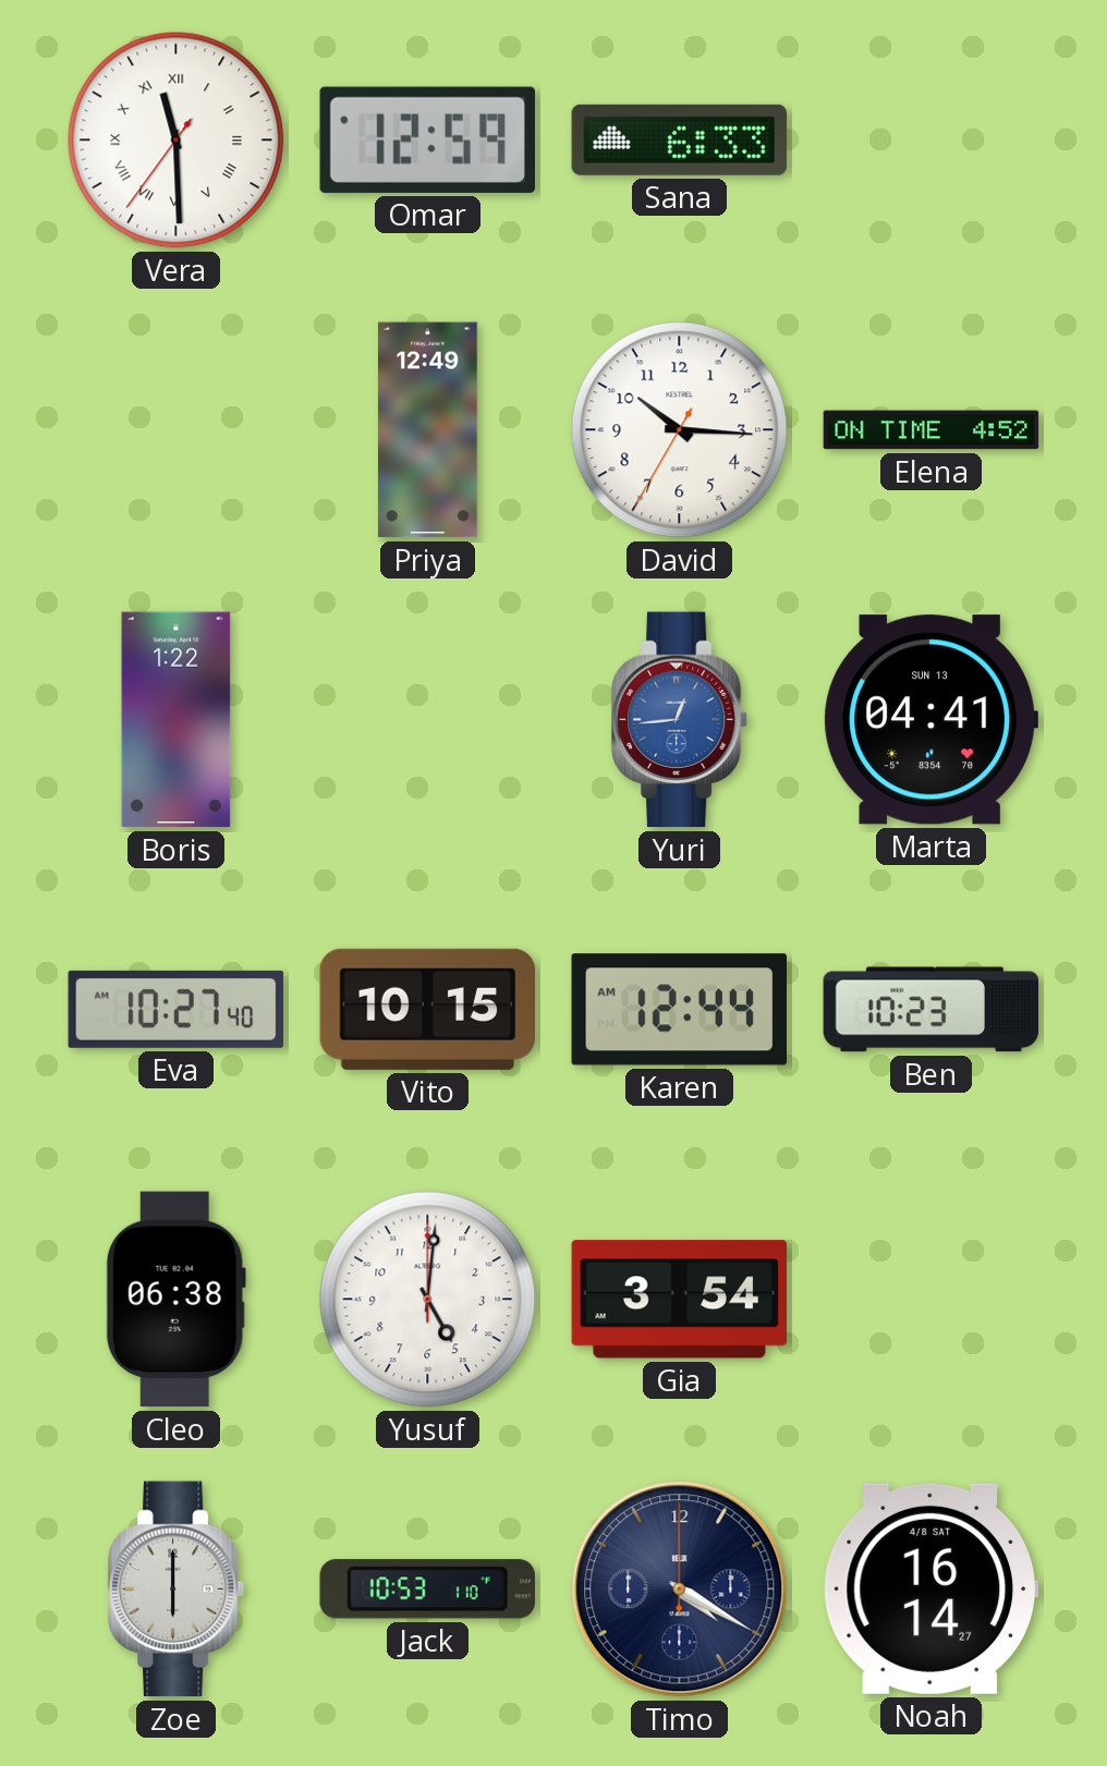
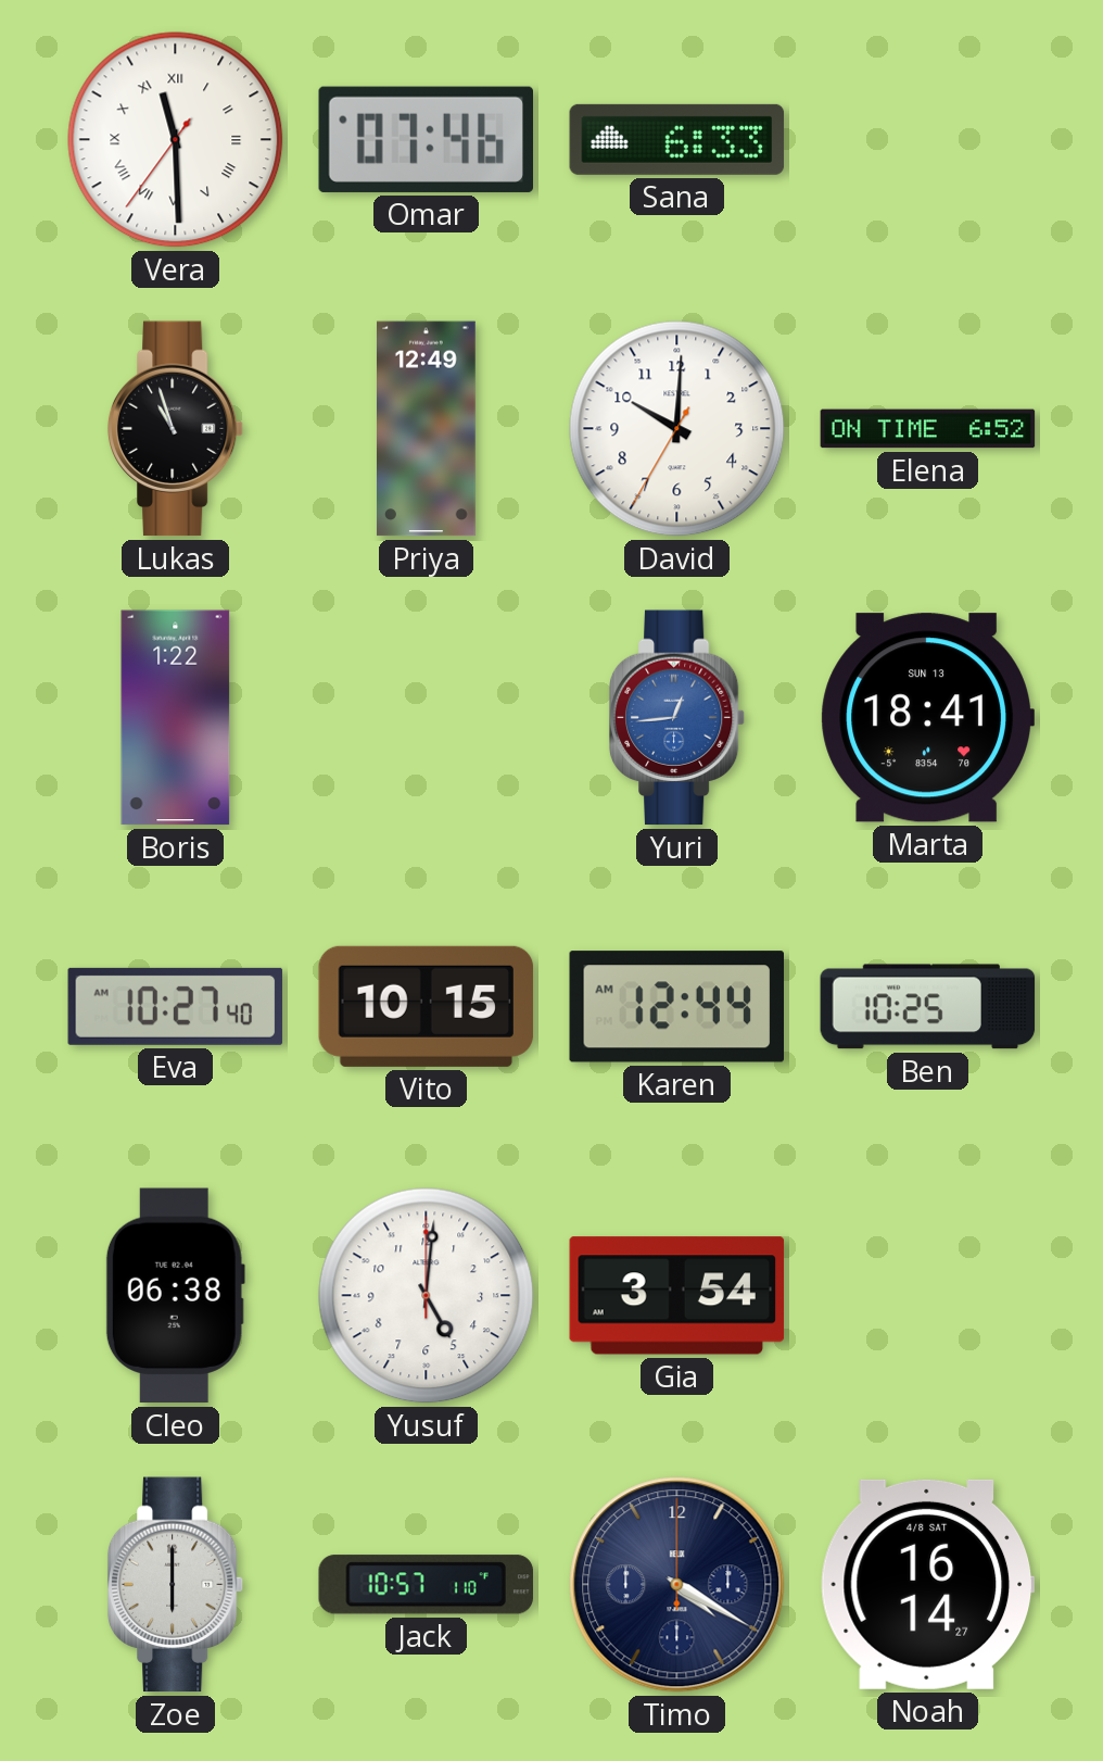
Omar: 12:59 -> 07:46 (426, 139)
Lukas: none -> 10:57 (176, 429)
David: 10:15 -> 10:00 (677, 429)
Elena: 4:52 -> 6:52 (928, 429)
Marta: 04:41 -> 18:41 (927, 718)
Ben: 10:23 -> 10:25 (928, 1007)
Jack: 10:53 -> 10:57 (426, 1585)
